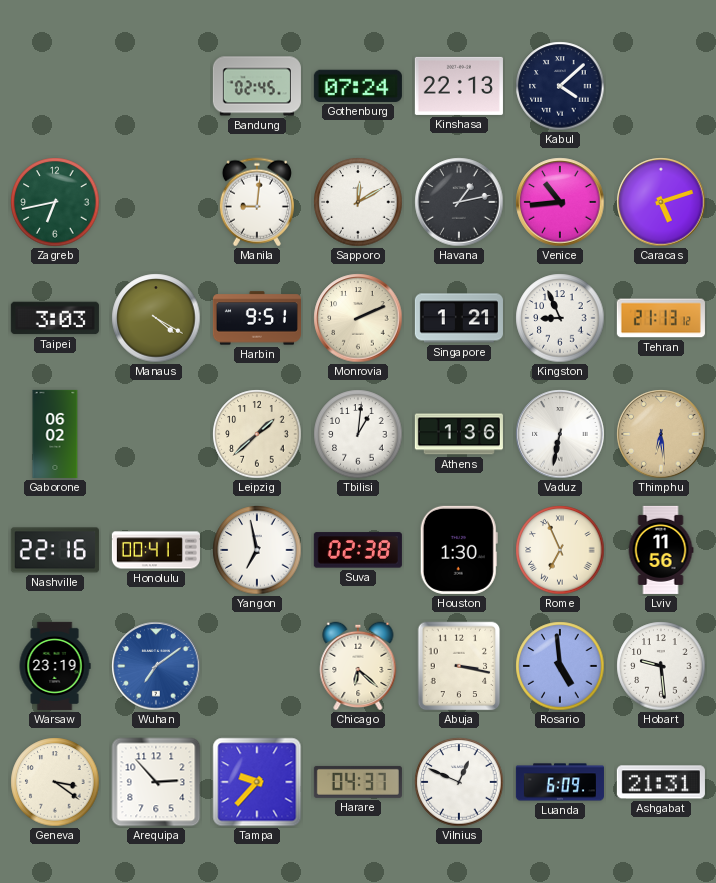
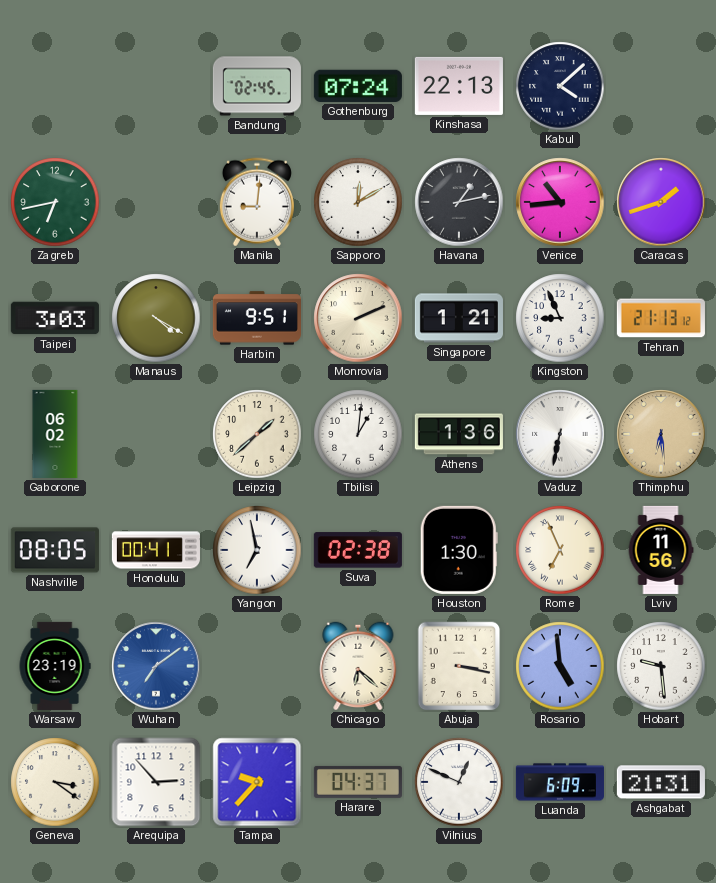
Caracas: 5:12 -> 1:42 (661, 202)
Nashville: 22:16 -> 08:05 (55, 550)
